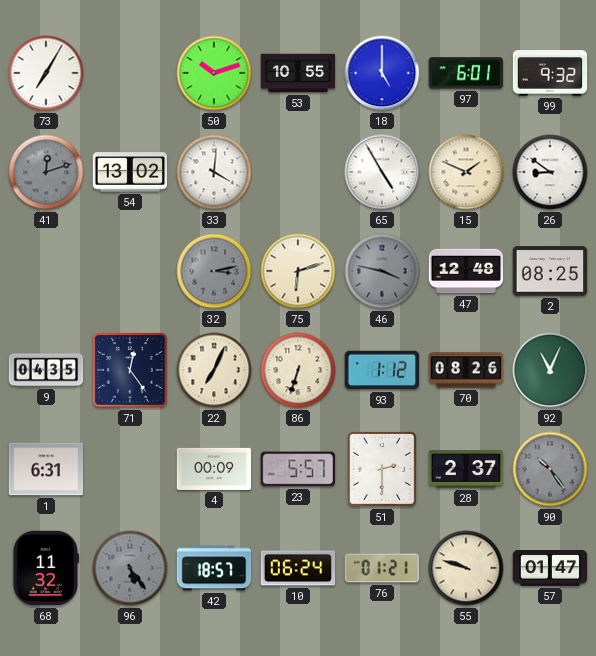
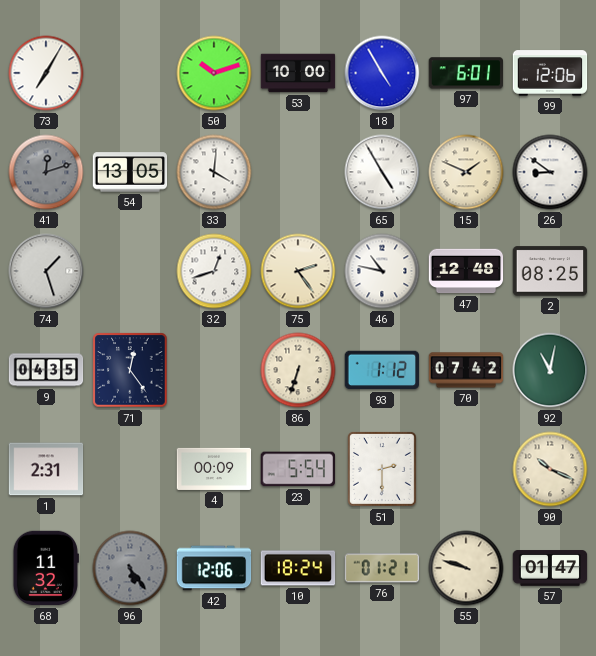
53: 10:55 -> 10:00 (298, 73)
18: 5:00 -> 4:55 (382, 73)
99: 9:32 -> 12:06 (550, 73)
54: 13:02 -> 13:05 (130, 172)
74: none -> 1:27 (46, 271)
32: 3:13 -> 12:42 (214, 271)
32 dial: grey -> white (214, 271)
75: 6:12 -> 2:24 (298, 271)
46: 3:47 -> 10:47 (382, 271)
46 dial: grey -> white (382, 271)
22: 7:04 -> none (214, 370)
70: 08:26 -> 07:42 (466, 370)
92: 11:04 -> 11:02 (550, 370)
1: 6:31 -> 2:31 (46, 469)
23: 5:57 -> 5:54 (297, 469)
28: 2:37 -> none (466, 469)
90: 10:24 -> 10:19 (550, 469)
90 dial: grey -> cream (550, 469)
42: 18:57 -> 12:06 (214, 568)
10: 06:24 -> 18:24 (298, 568)
